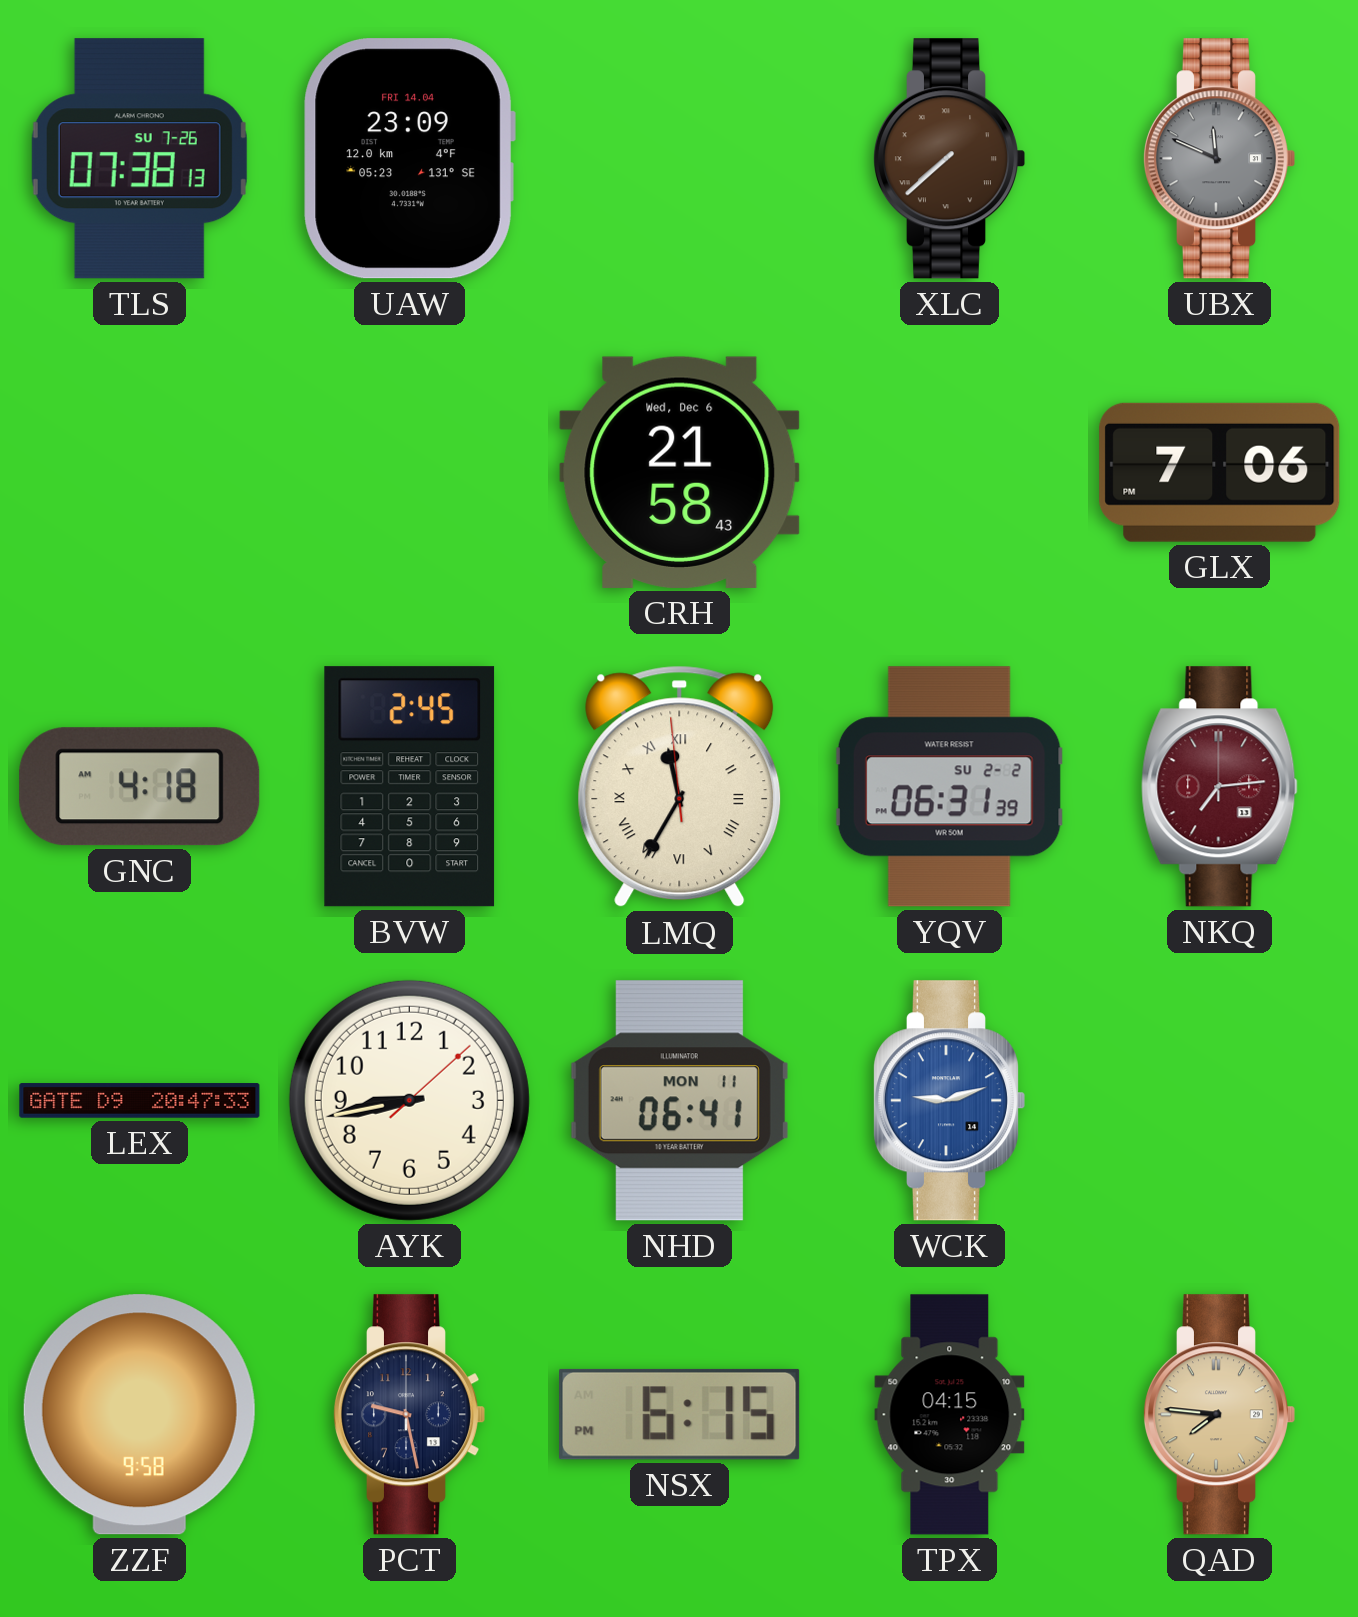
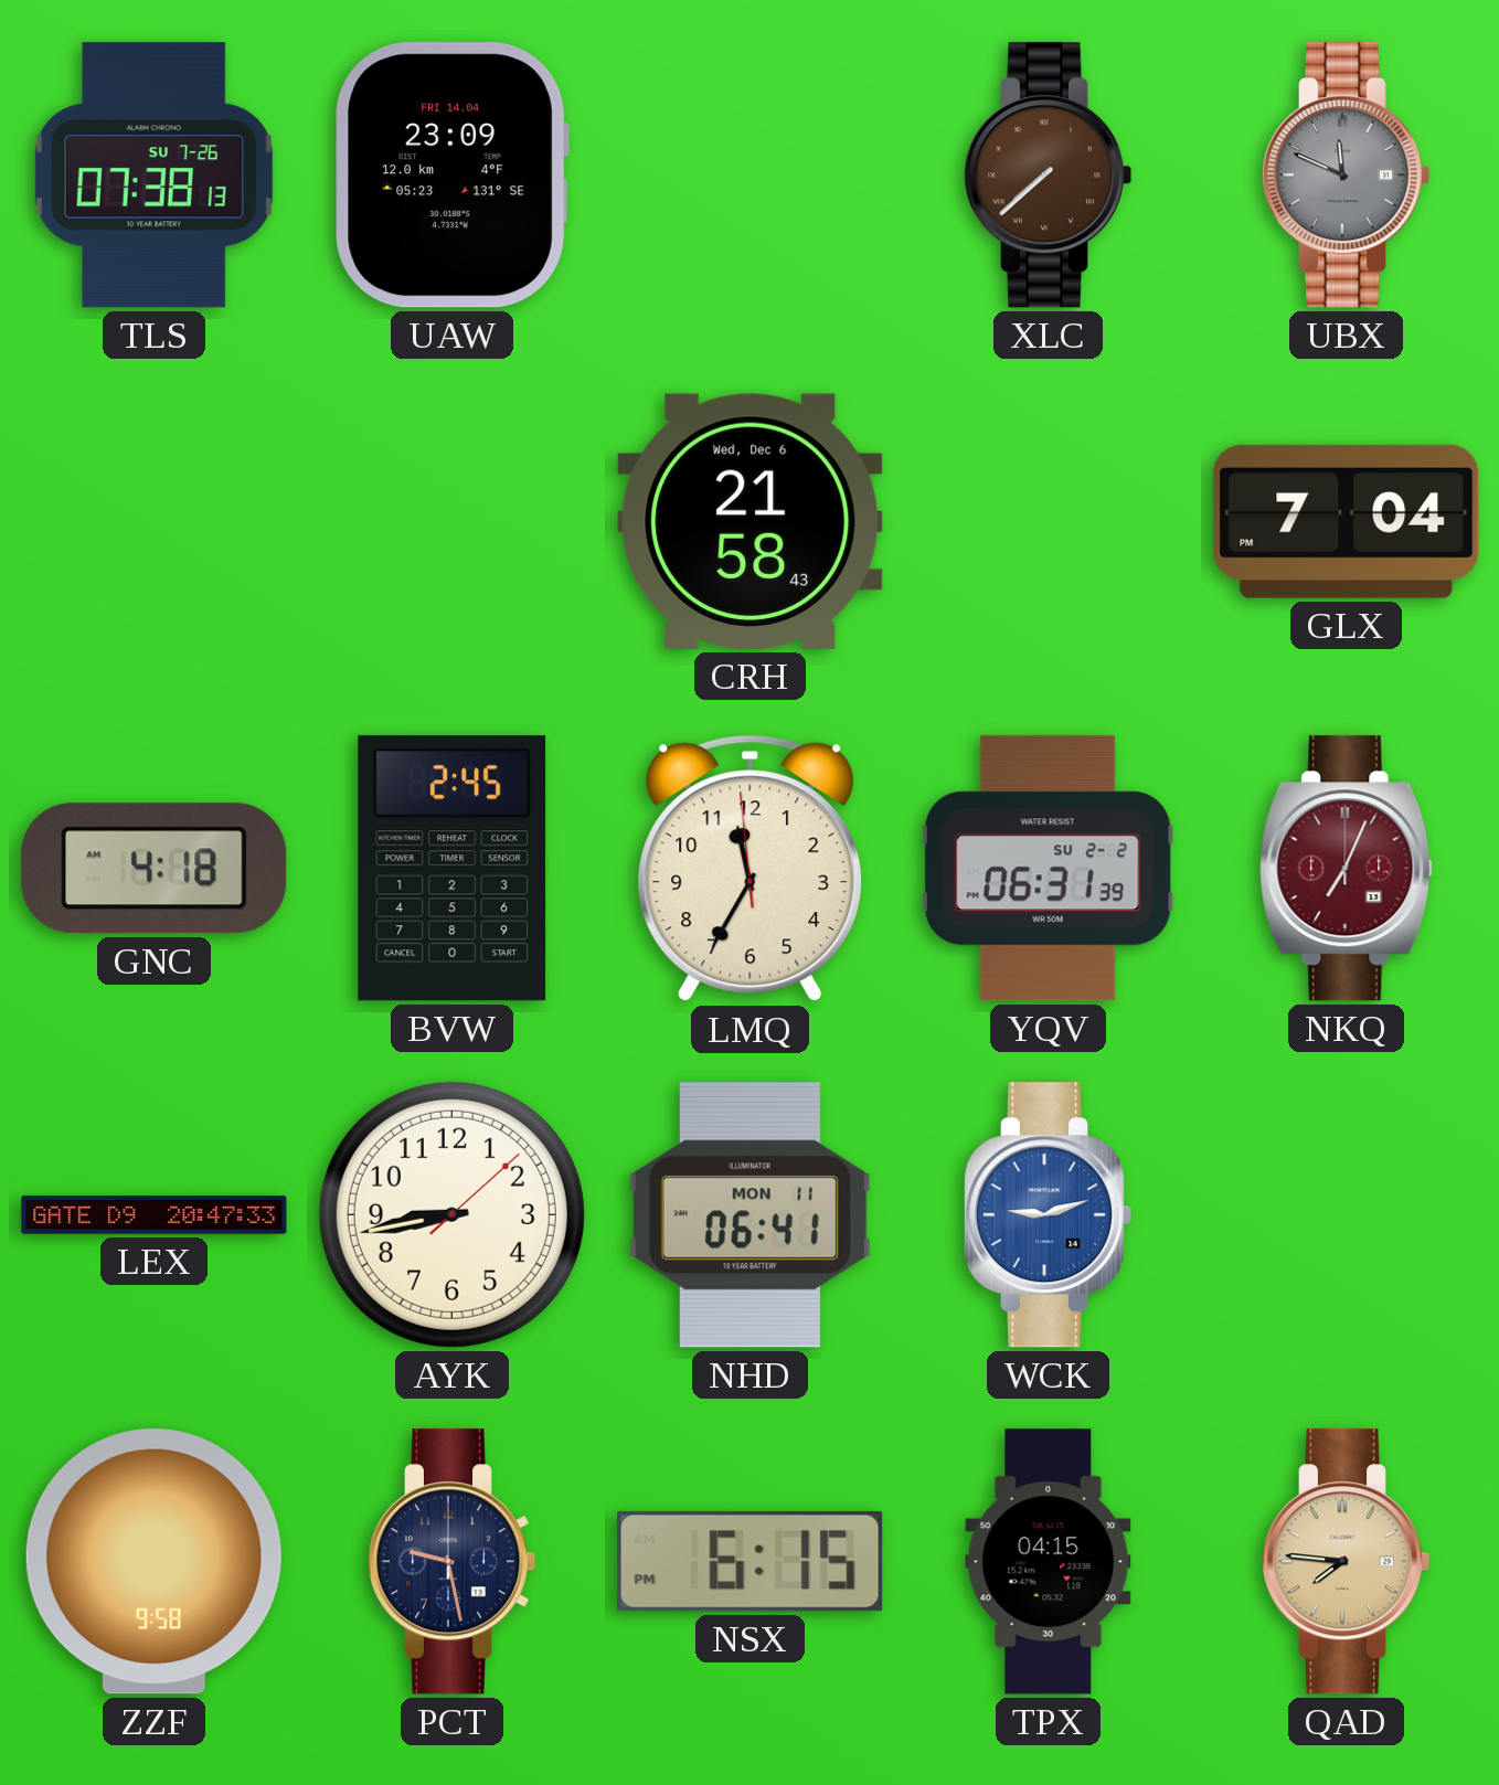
GLX: 7:06 -> 7:04 (1347, 521)
LMQ numerals: Roman -> Arabic (751, 869)
NKQ: 7:14 -> 7:04 (1347, 869)
